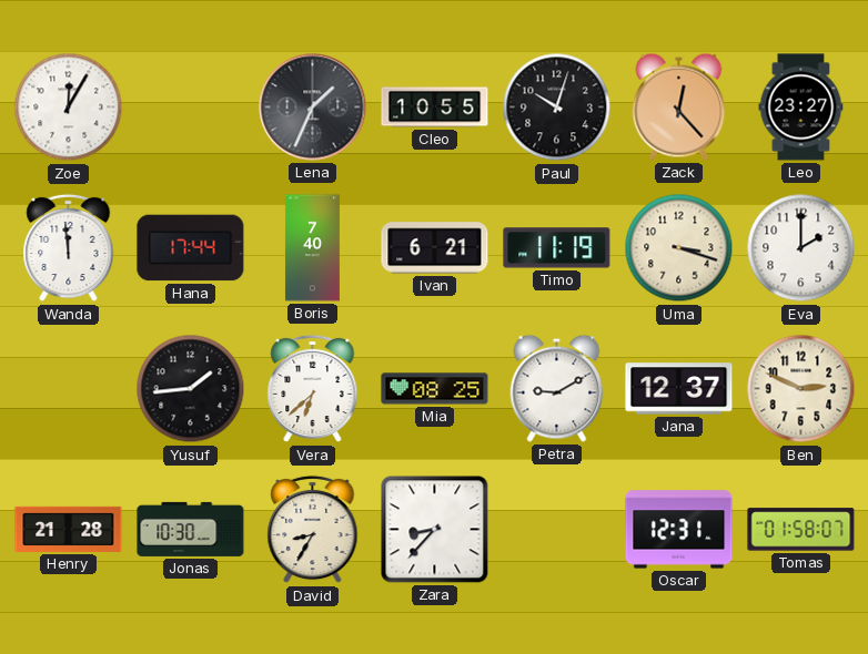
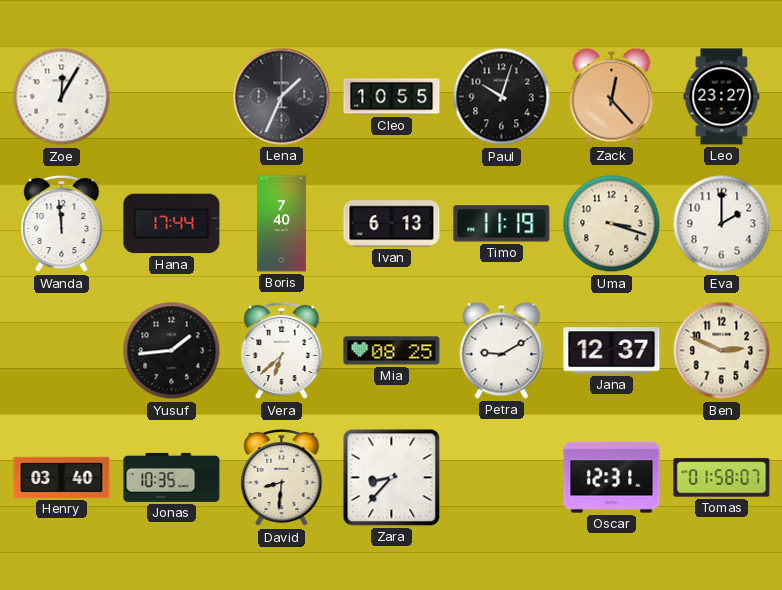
Ivan: 6:21 -> 6:13 (392, 224)
Henry: 21:28 -> 03:40 (62, 477)
Jonas: 10:30 -> 10:35 (172, 477)
David: 8:35 -> 8:31 (282, 478)
